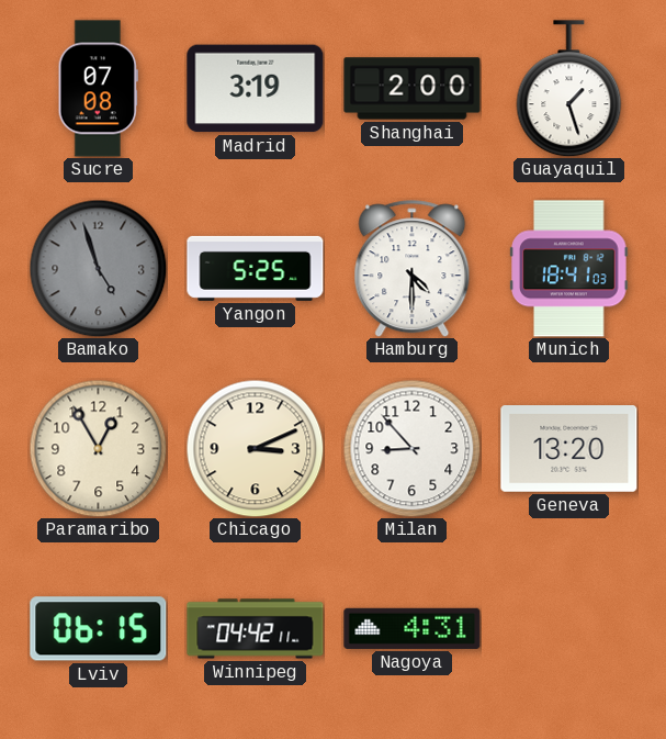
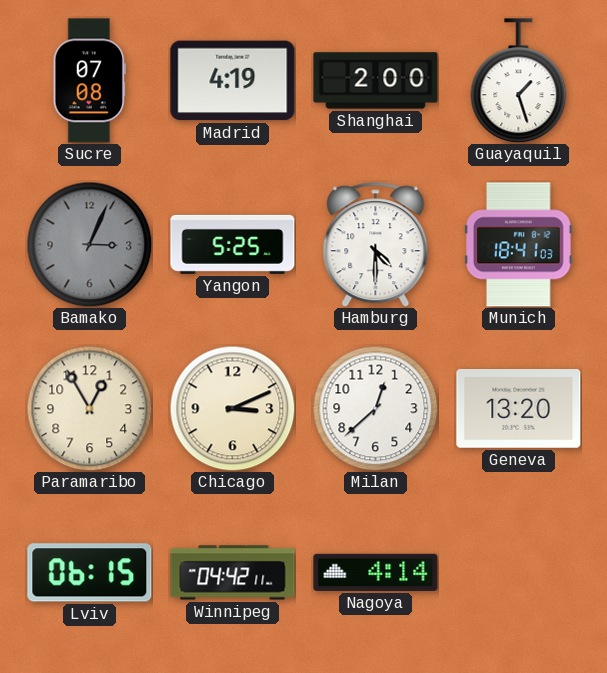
Madrid: 3:19 -> 4:19 (233, 81)
Bamako: 4:57 -> 3:04 (89, 244)
Milan: 8:53 -> 12:38 (375, 408)
Nagoya: 4:31 -> 4:14 (376, 572)
